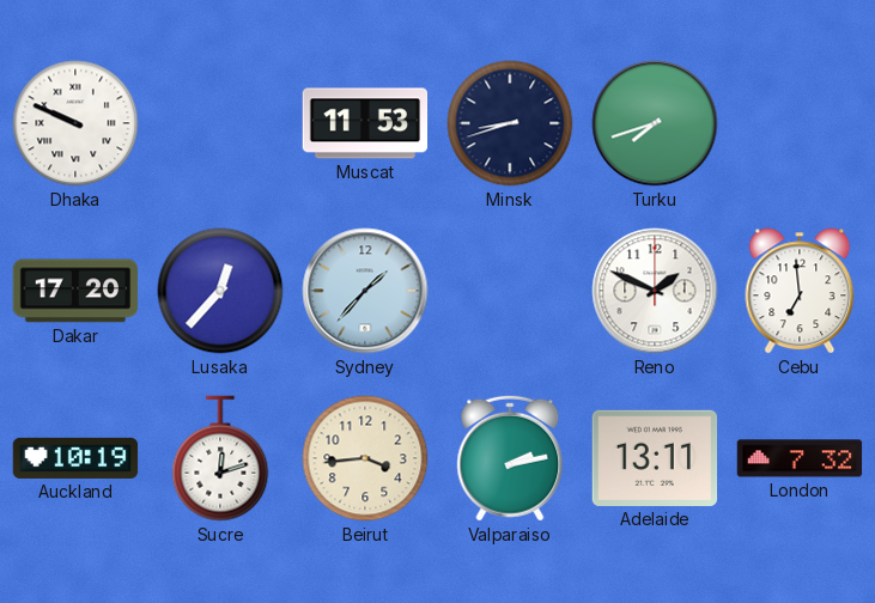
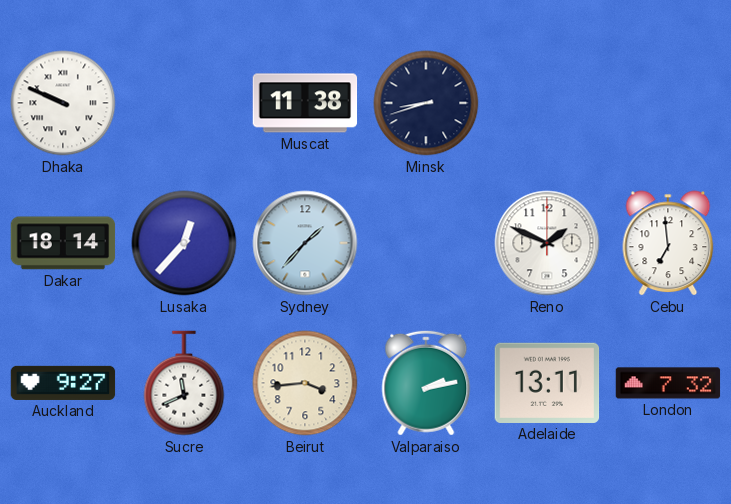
Muscat: 11:53 -> 11:38 (305, 103)
Turku: 7:42 -> none (655, 123)
Dakar: 17:20 -> 18:14 (63, 243)
Auckland: 10:19 -> 9:27 (63, 383)
Sucre: 12:12 -> 11:41 (184, 383)
